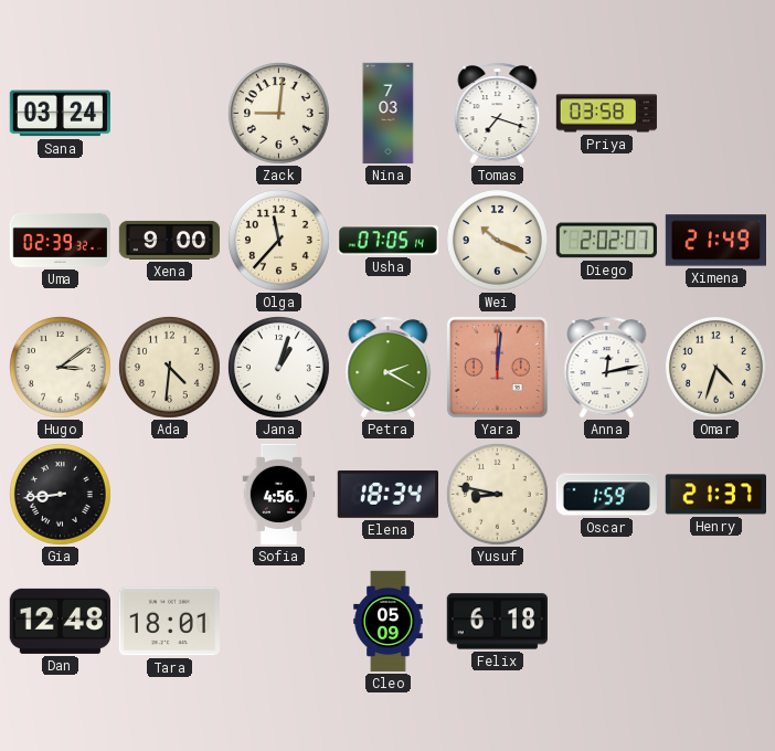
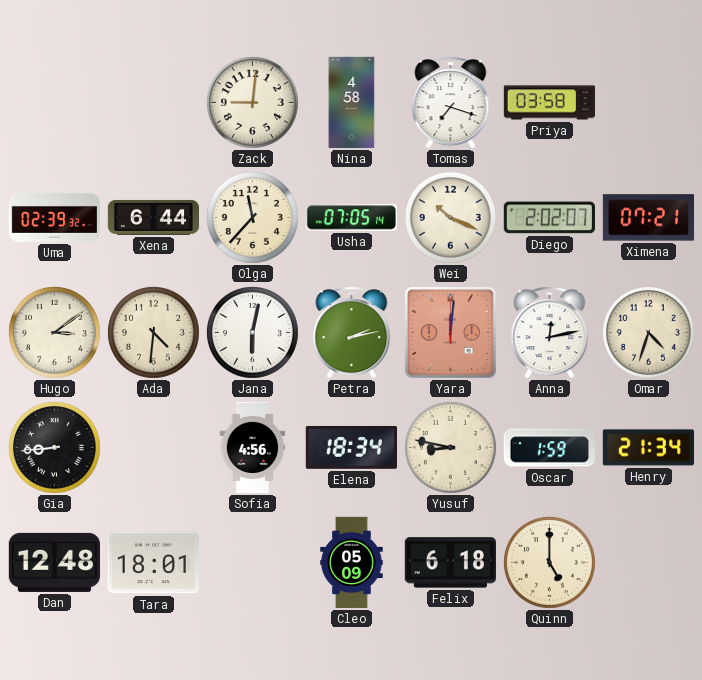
Sana: 03:24 -> none (60, 114)
Nina: 7:03 -> 4:58 (352, 103)
Xena: 9:00 -> 6:44 (154, 217)
Ximena: 21:49 -> 07:21 (648, 218)
Jana: 1:03 -> 6:02 (252, 332)
Petra: 2:20 -> 2:13 (352, 333)
Henry: 21:37 -> 21:34 (648, 448)
Quinn: none -> 5:00 (549, 562)
